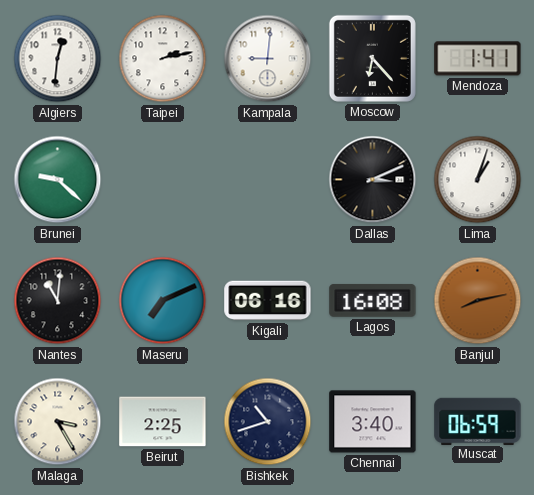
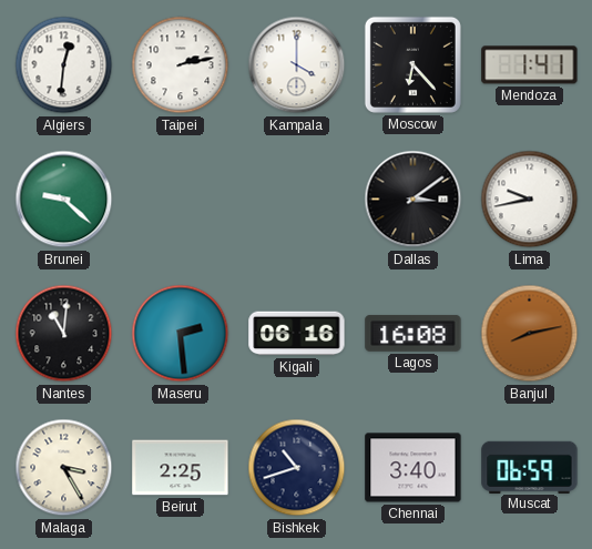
Kampala: 9:01 -> 4:00 (297, 65)
Dallas: 3:11 -> 3:09 (414, 200)
Lima: 1:03 -> 9:43 (530, 200)
Maseru: 7:11 -> 2:29 (181, 334)
